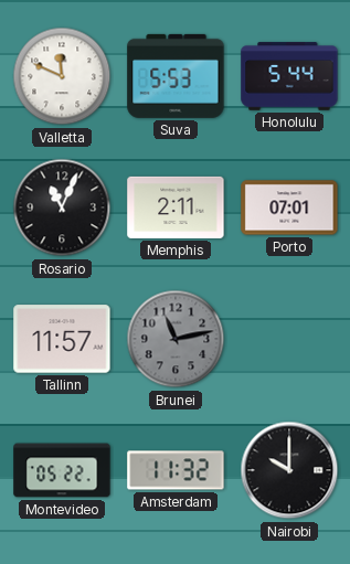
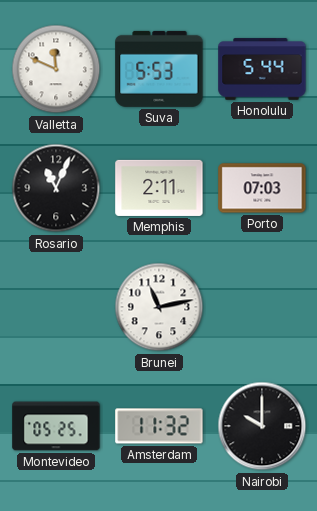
Porto: 07:01 -> 07:03 (262, 188)
Tallinn: 11:57 -> none (62, 339)
Brunei dial: grey -> white (159, 307)
Montevideo: 05:22 -> 05:25 (56, 426)
